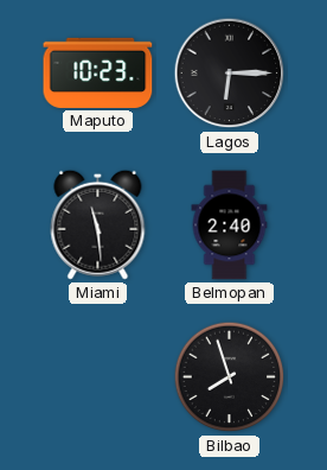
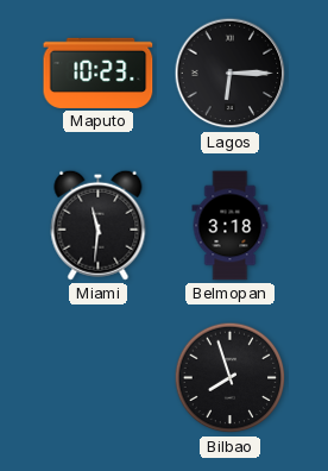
Miami: 11:29 -> 11:31 (99, 225)
Belmopan: 2:40 -> 3:18 (231, 226)
